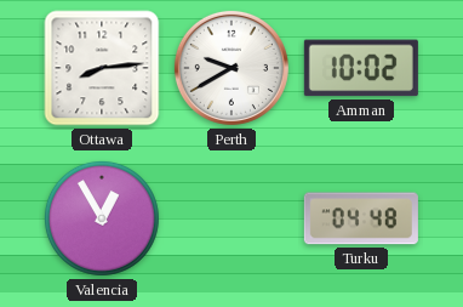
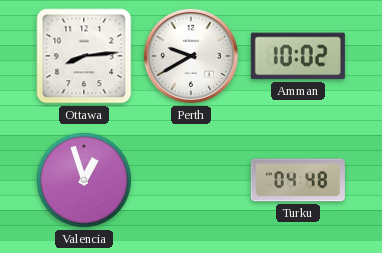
Valencia: 12:55 -> 12:57 (84, 180)
